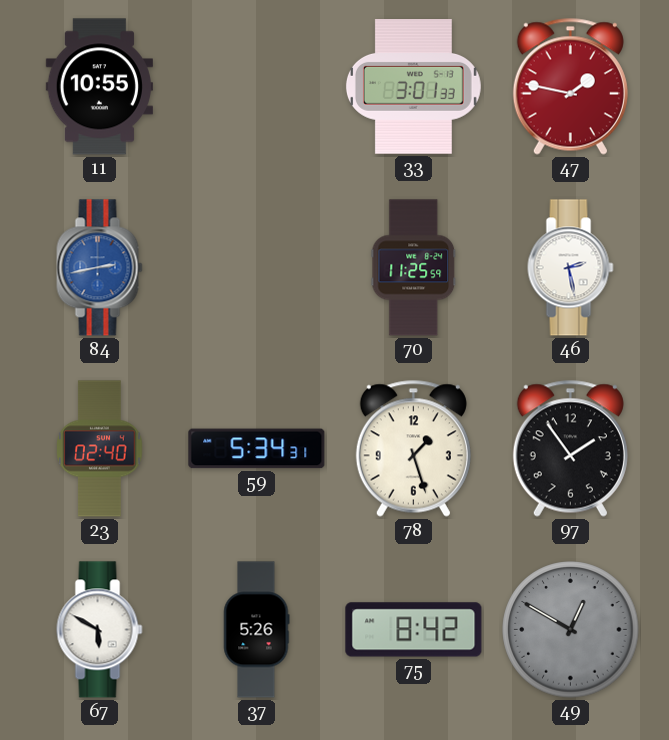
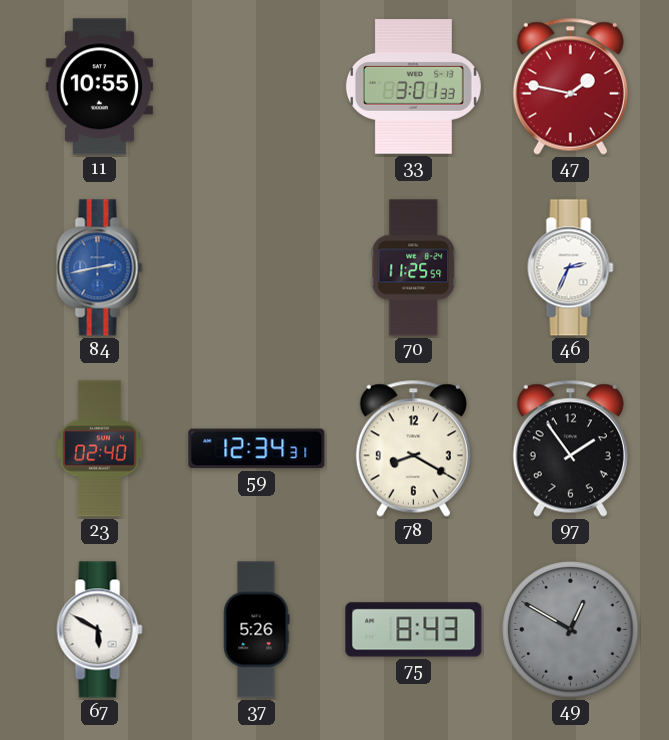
46: 2:28 -> 2:34 (571, 268)
59: 5:34 -> 12:34 (257, 449)
78: 1:27 -> 8:20 (413, 448)
75: 8:42 -> 8:43 (414, 630)
